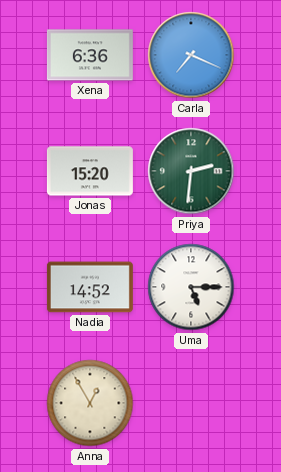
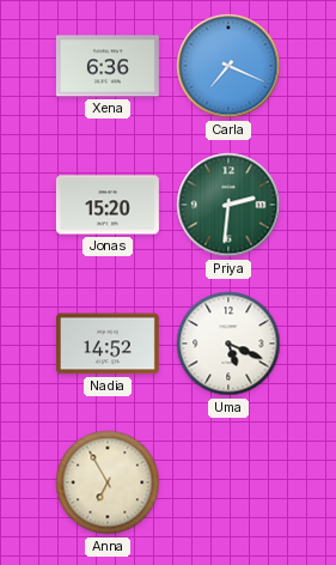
Uma: 5:15 -> 5:19 (228, 344)
Anna: 12:55 -> 6:55 (108, 482)
